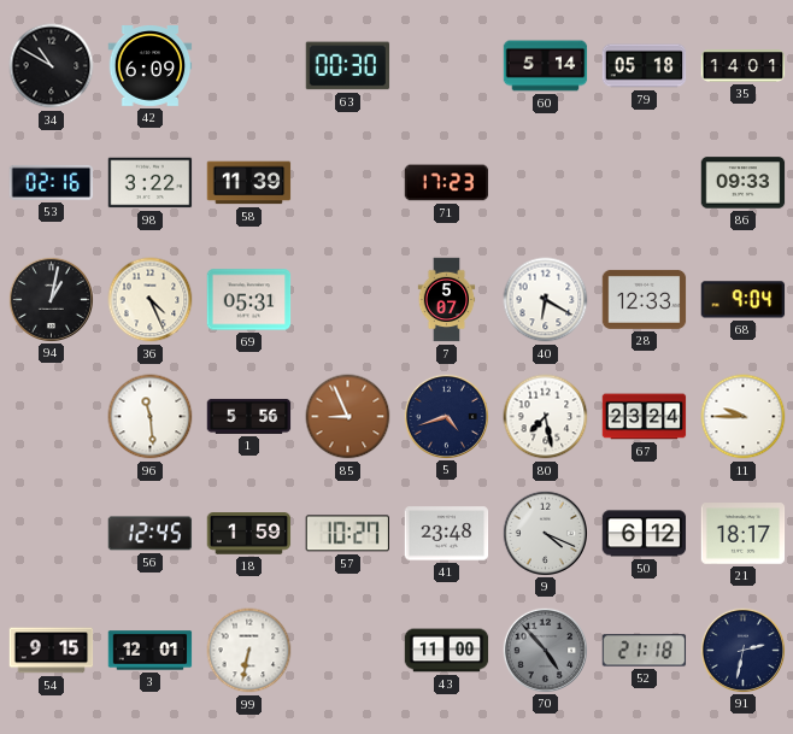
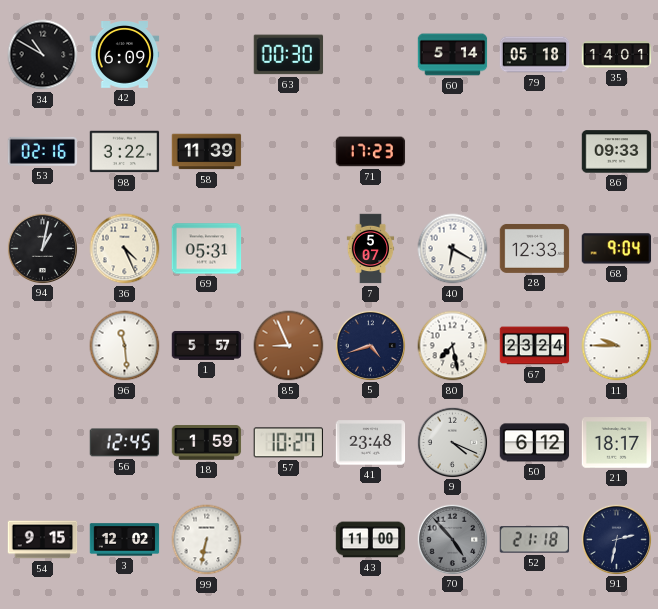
1: 5:56 -> 5:57 (207, 345)
3: 12:01 -> 12:02 (125, 540)
